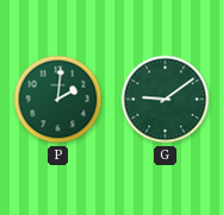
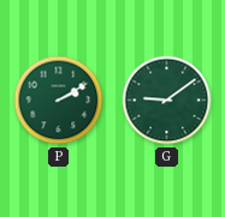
P: 2:01 -> 2:10 (59, 101)
